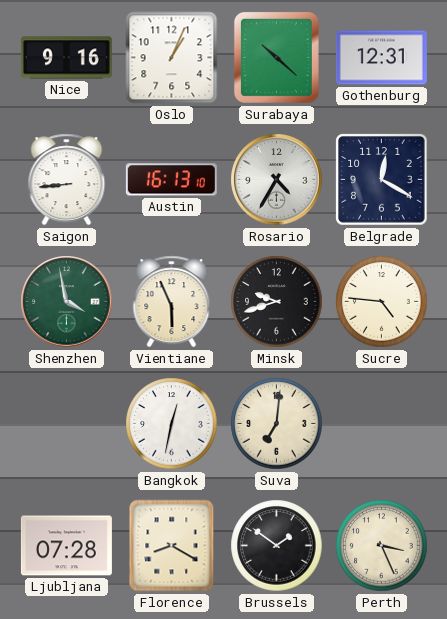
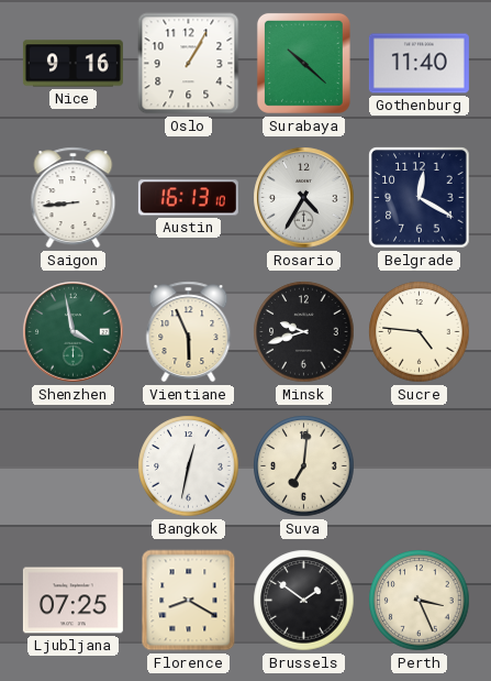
Oslo: 1:04 -> 1:05 (189, 64)
Gothenburg: 12:31 -> 11:40 (419, 64)
Ljubljana: 07:28 -> 07:25 (72, 601)
